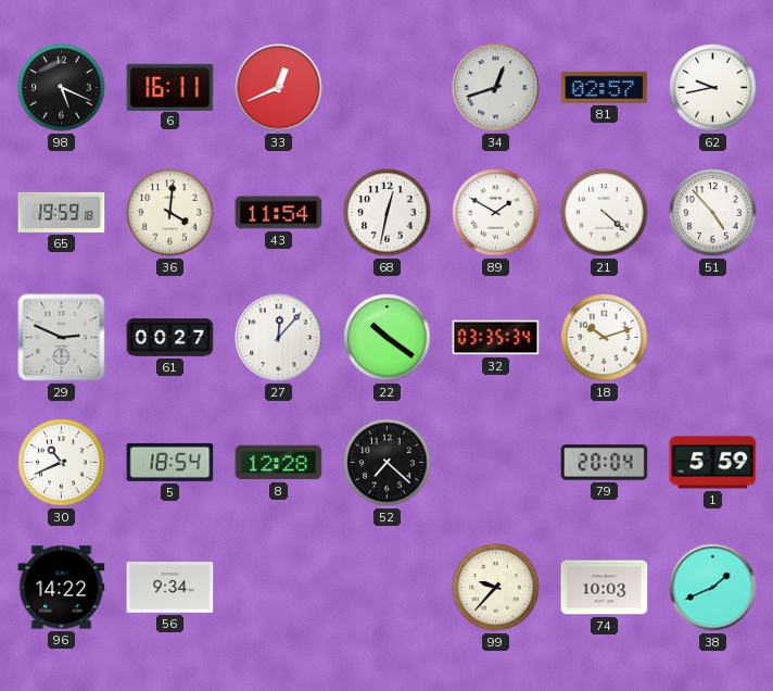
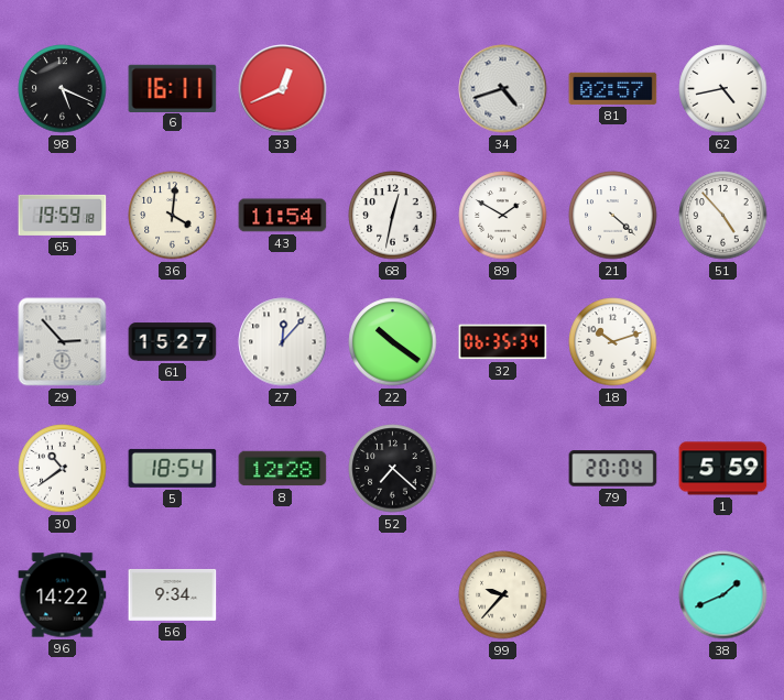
34: 12:42 -> 4:42 (503, 89)
62: 9:43 -> 4:43 (723, 89)
29: 2:49 -> 2:53 (63, 342)
61: 00:27 -> 15:27 (173, 342)
32: 03:35 -> 06:35 (503, 342)
30: 10:41 -> 10:39 (63, 469)
74: 10:03 -> none (605, 588)
